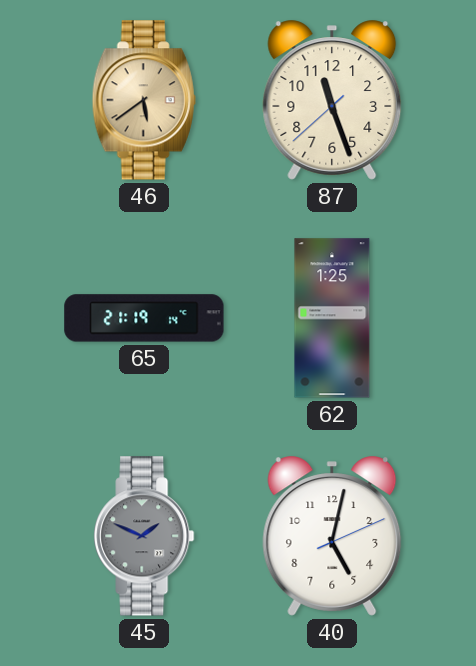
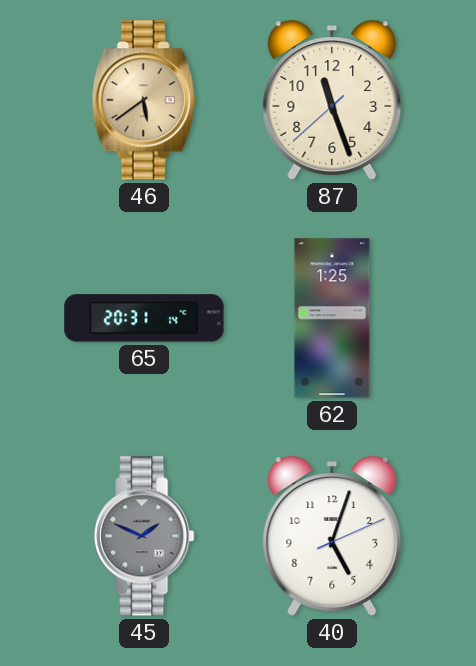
65: 21:19 -> 20:31 (144, 318)
40: 5:02 -> 5:03 (332, 536)
